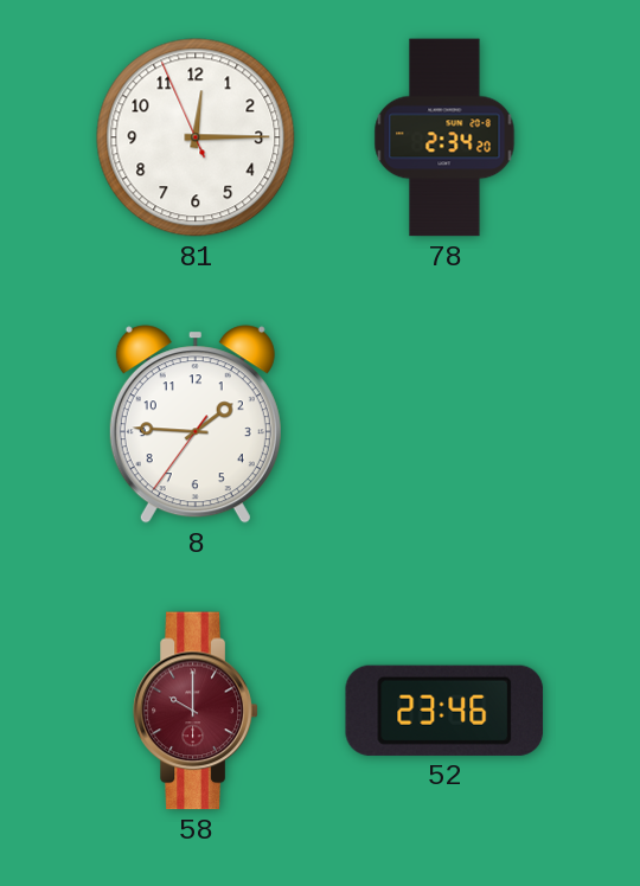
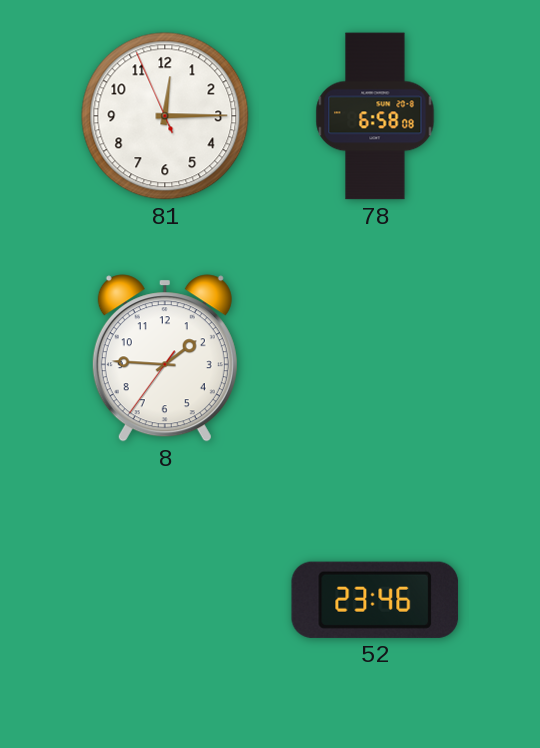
78: 2:34 -> 6:58 (375, 116)
58: 10:00 -> none (196, 711)
